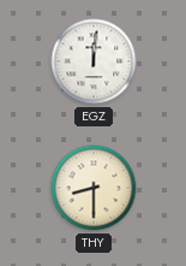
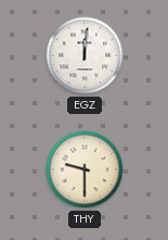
THY: 8:30 -> 9:30 (85, 169)
